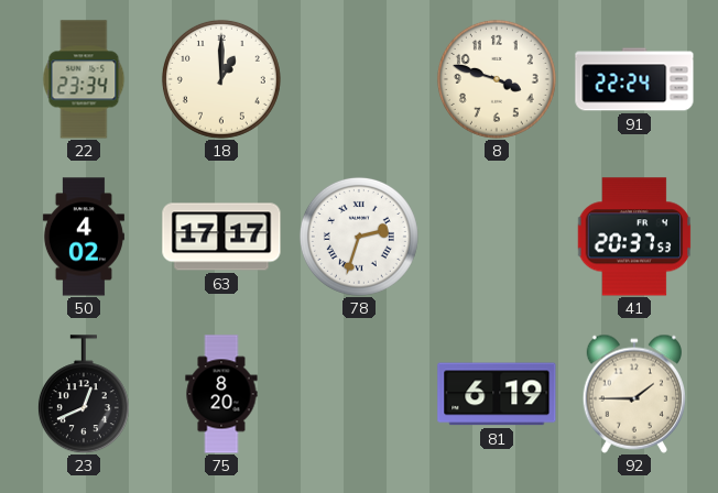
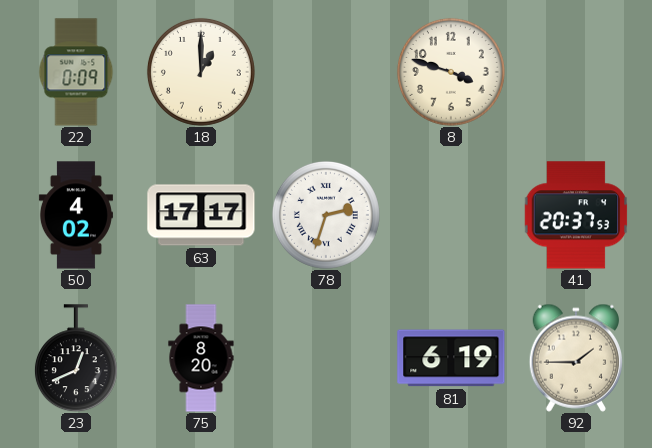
22: 23:34 -> 0:09 (76, 72)
91: 22:24 -> none (634, 79)
